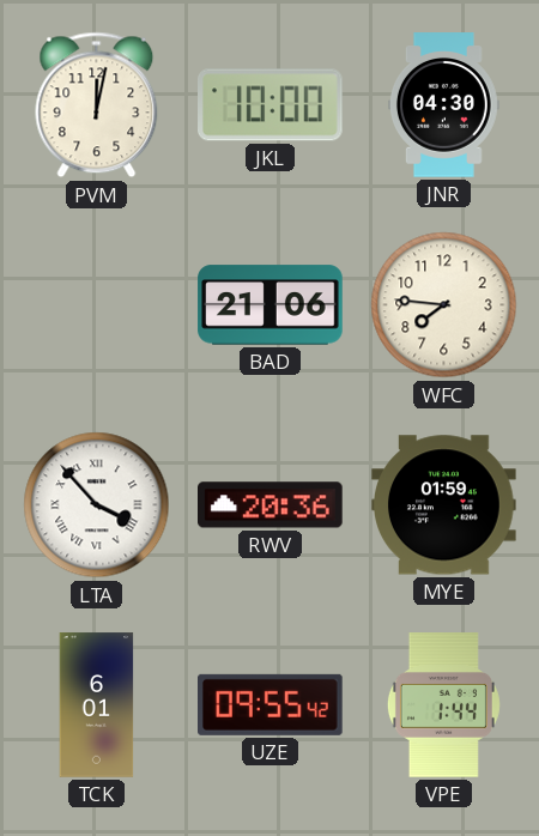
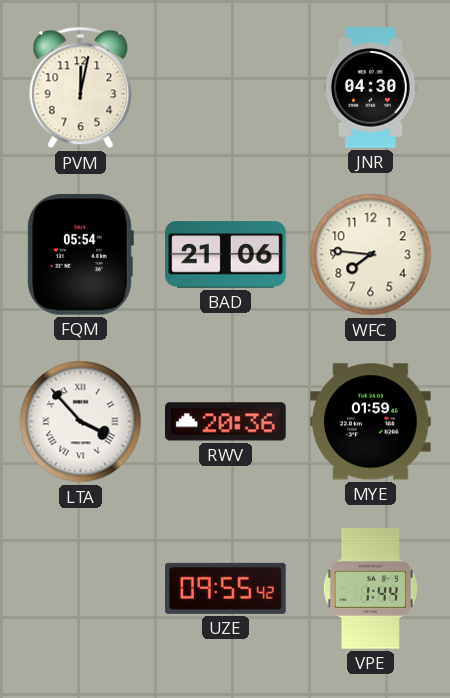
JKL: 10:00 -> none (271, 105)
FQM: none -> 05:54 (80, 255)
TCK: 6:01 -> none (97, 705)
